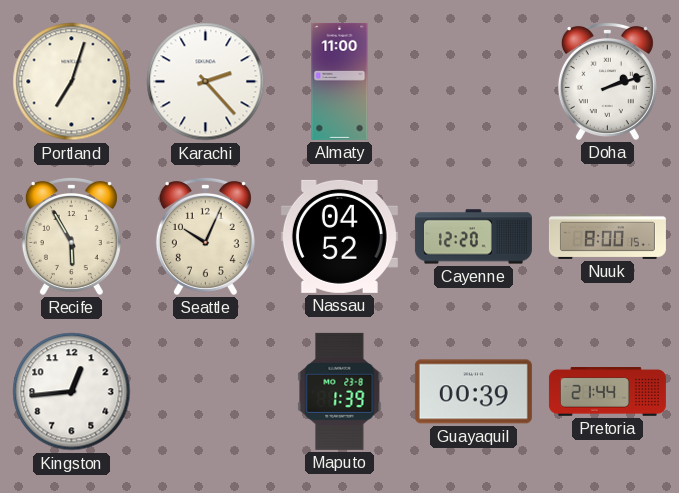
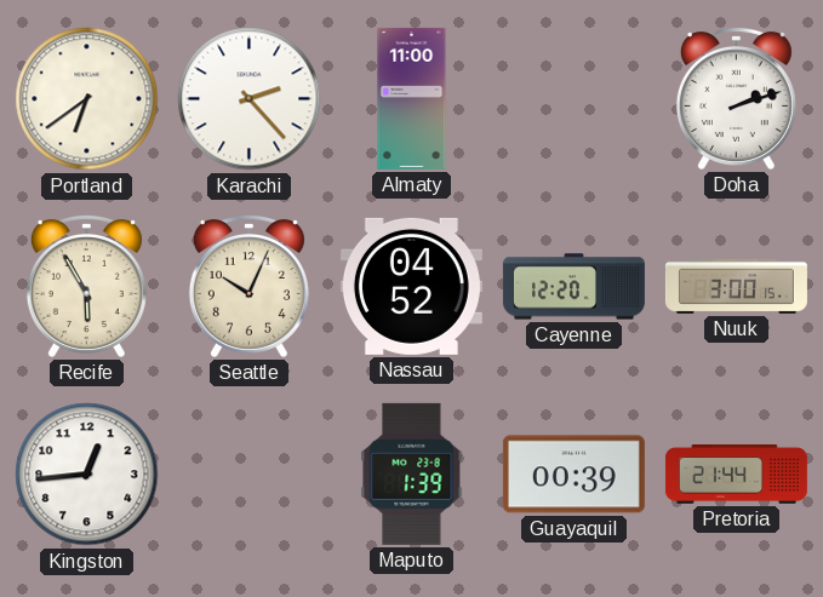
Portland: 7:03 -> 6:39 (87, 99)
Nuuk: 8:00 -> 3:00 (736, 286)
